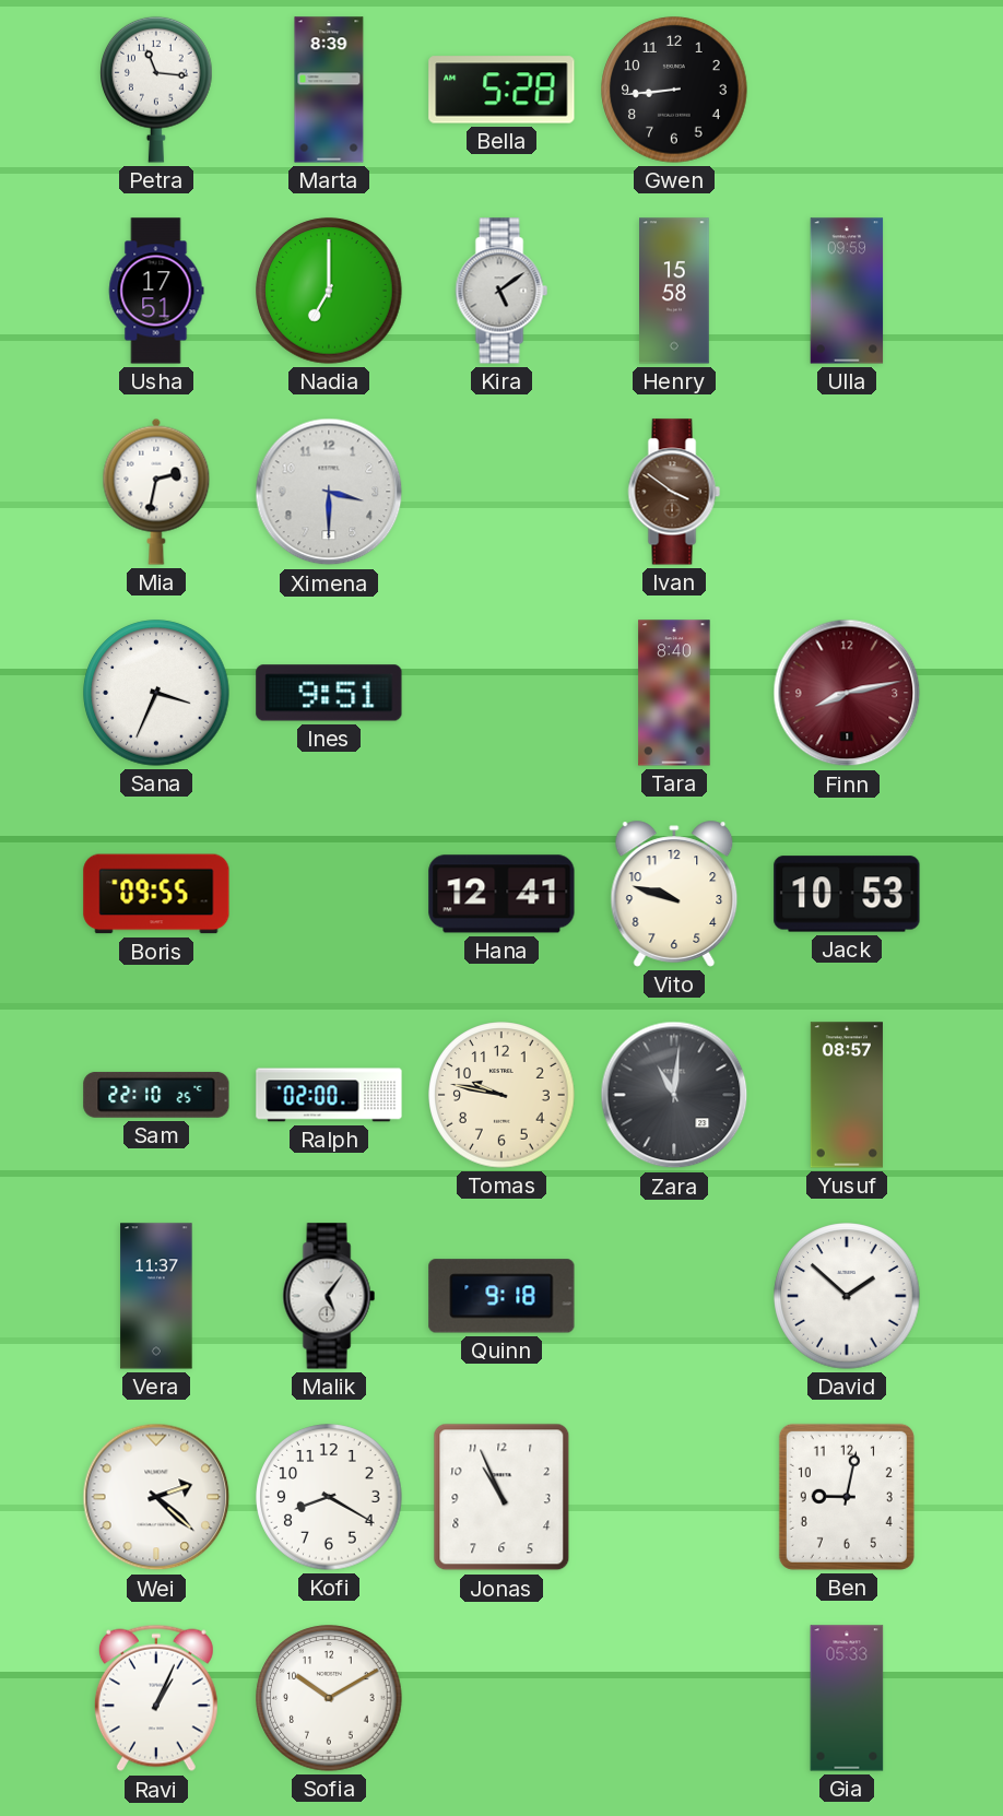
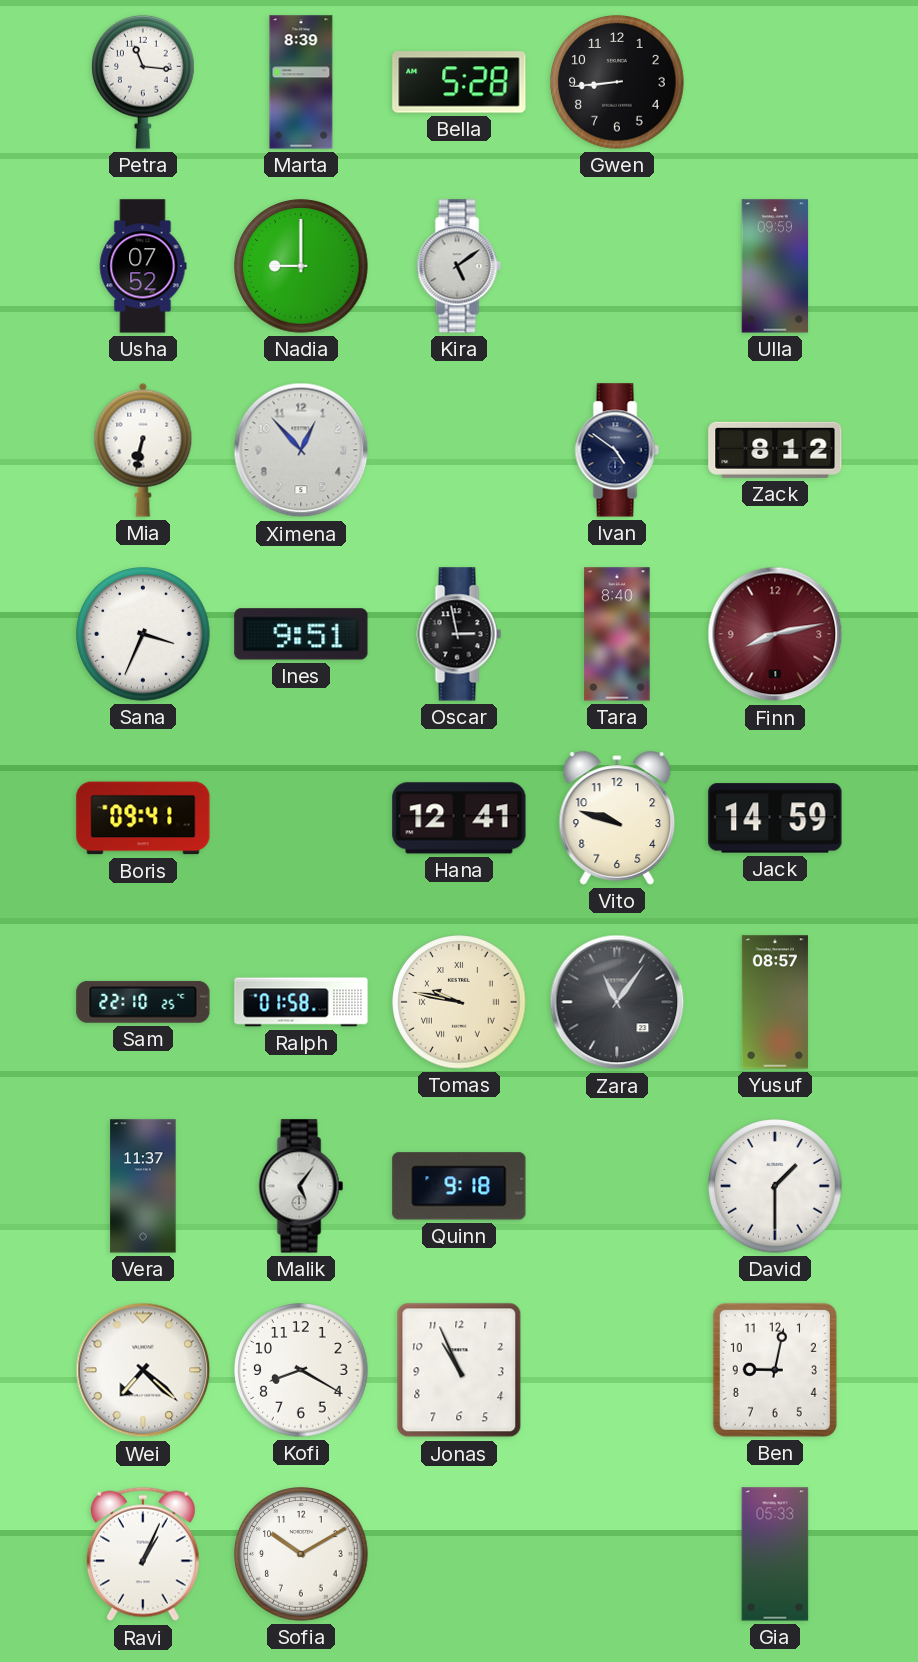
Usha: 17:51 -> 07:52 (143, 266)
Nadia: 7:00 -> 9:00 (301, 266)
Henry: 15:58 -> none (675, 291)
Mia: 2:32 -> 6:32 (143, 450)
Ximena: 3:30 -> 12:53 (301, 450)
Ivan: 3:51 -> 4:51 (617, 450)
Ivan dial: brown -> navy (617, 450)
Zack: none -> 8:12 (775, 450)
Oscar: none -> 2:58 (459, 634)
Boris: 09:55 -> 09:41 (143, 818)
Jack: 10:53 -> 14:59 (775, 818)
Ralph: 02:00 -> 01:58 (301, 1002)
Tomas numerals: Arabic -> Roman (459, 1002)
Zara: 11:01 -> 11:06 (617, 1002)
David: 1:52 -> 1:30 (775, 1186)
Wei: 2:22 -> 7:22 (143, 1370)
